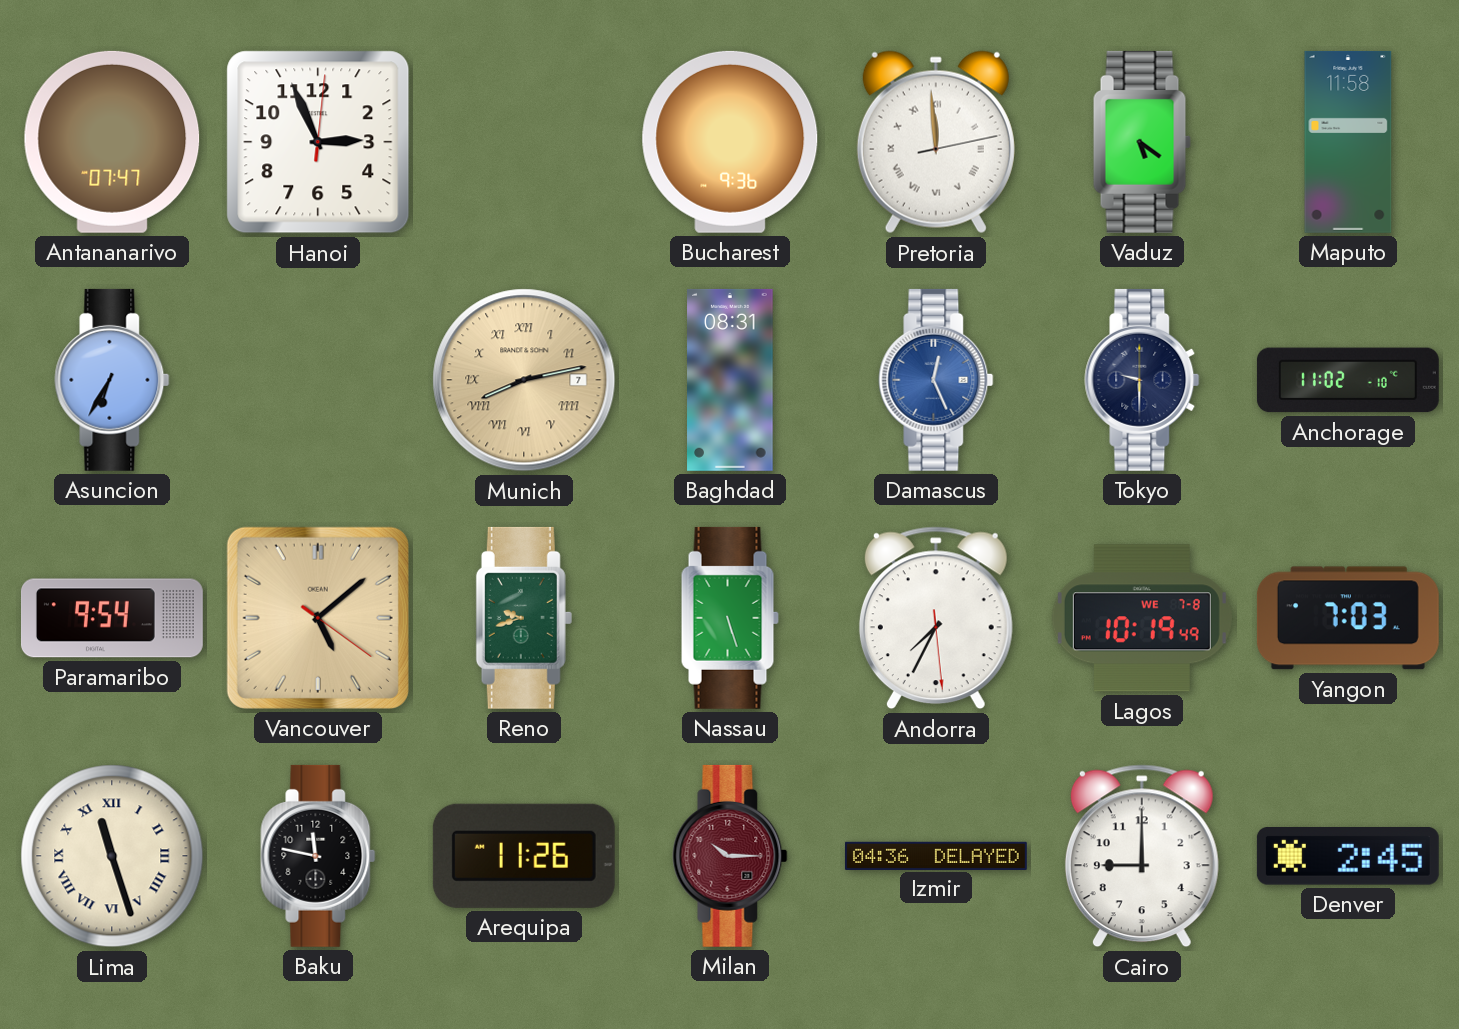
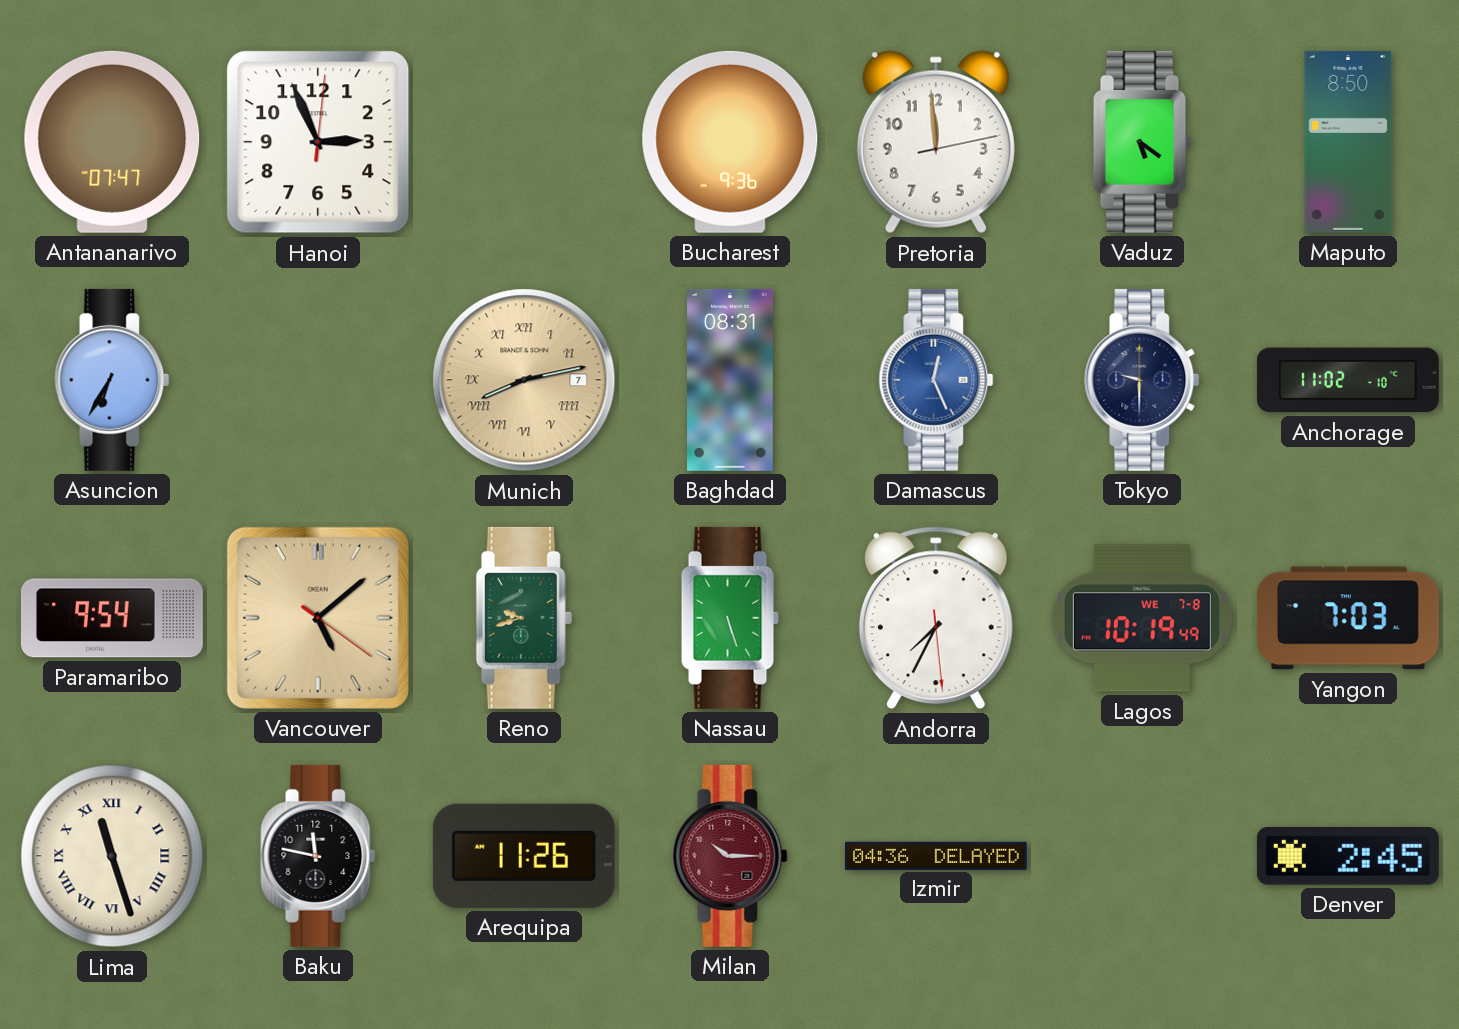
Pretoria numerals: Roman -> Arabic (936, 142)
Maputo: 11:58 -> 8:50 (1348, 142)
Cairo: 9:00 -> none (1142, 856)
